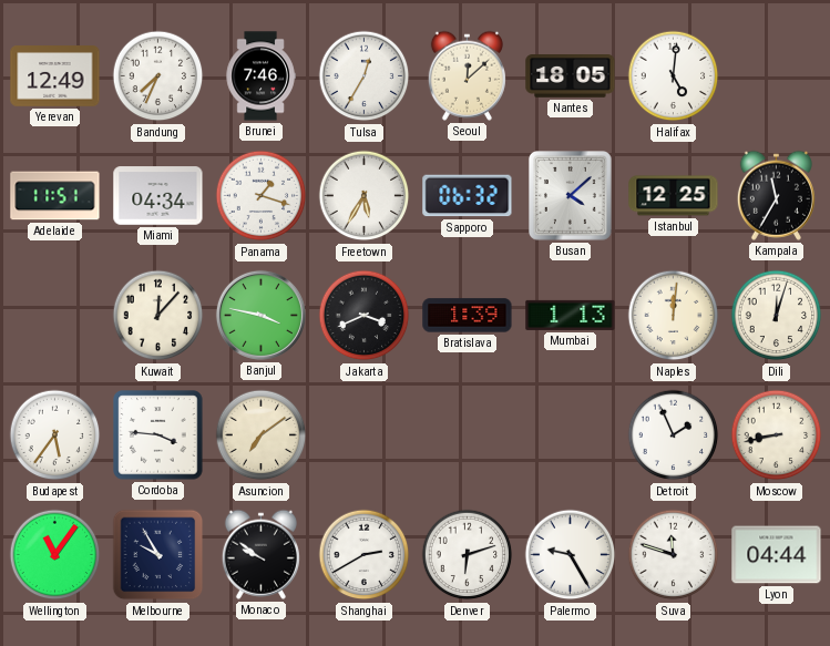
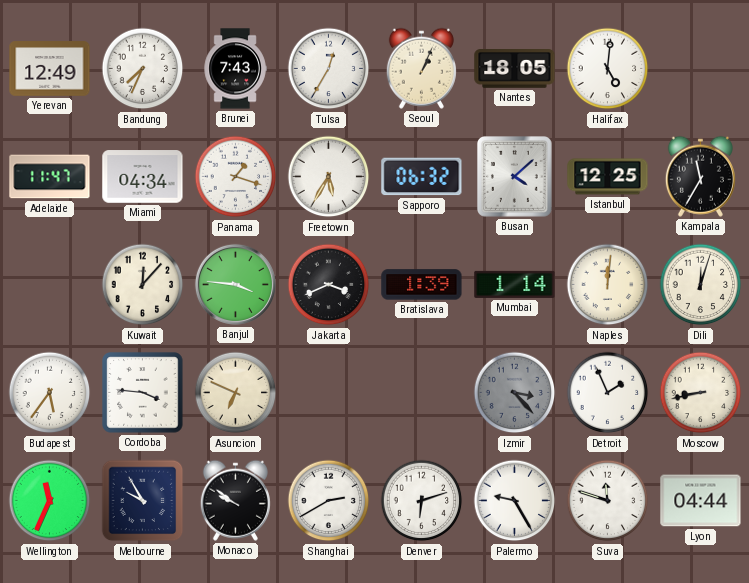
Brunei: 7:46 -> 7:43 (235, 69)
Seoul: 12:08 -> 1:04 (421, 68)
Adelaide: 11:51 -> 11:47 (50, 177)
Banjul: 3:47 -> 3:46 (235, 284)
Mumbai: 1:13 -> 1:14 (515, 284)
Asuncion: 7:09 -> 6:49 (236, 393)
Izmir: none -> 3:23 (515, 393)
Wellington: 11:06 -> 11:34 (50, 501)
